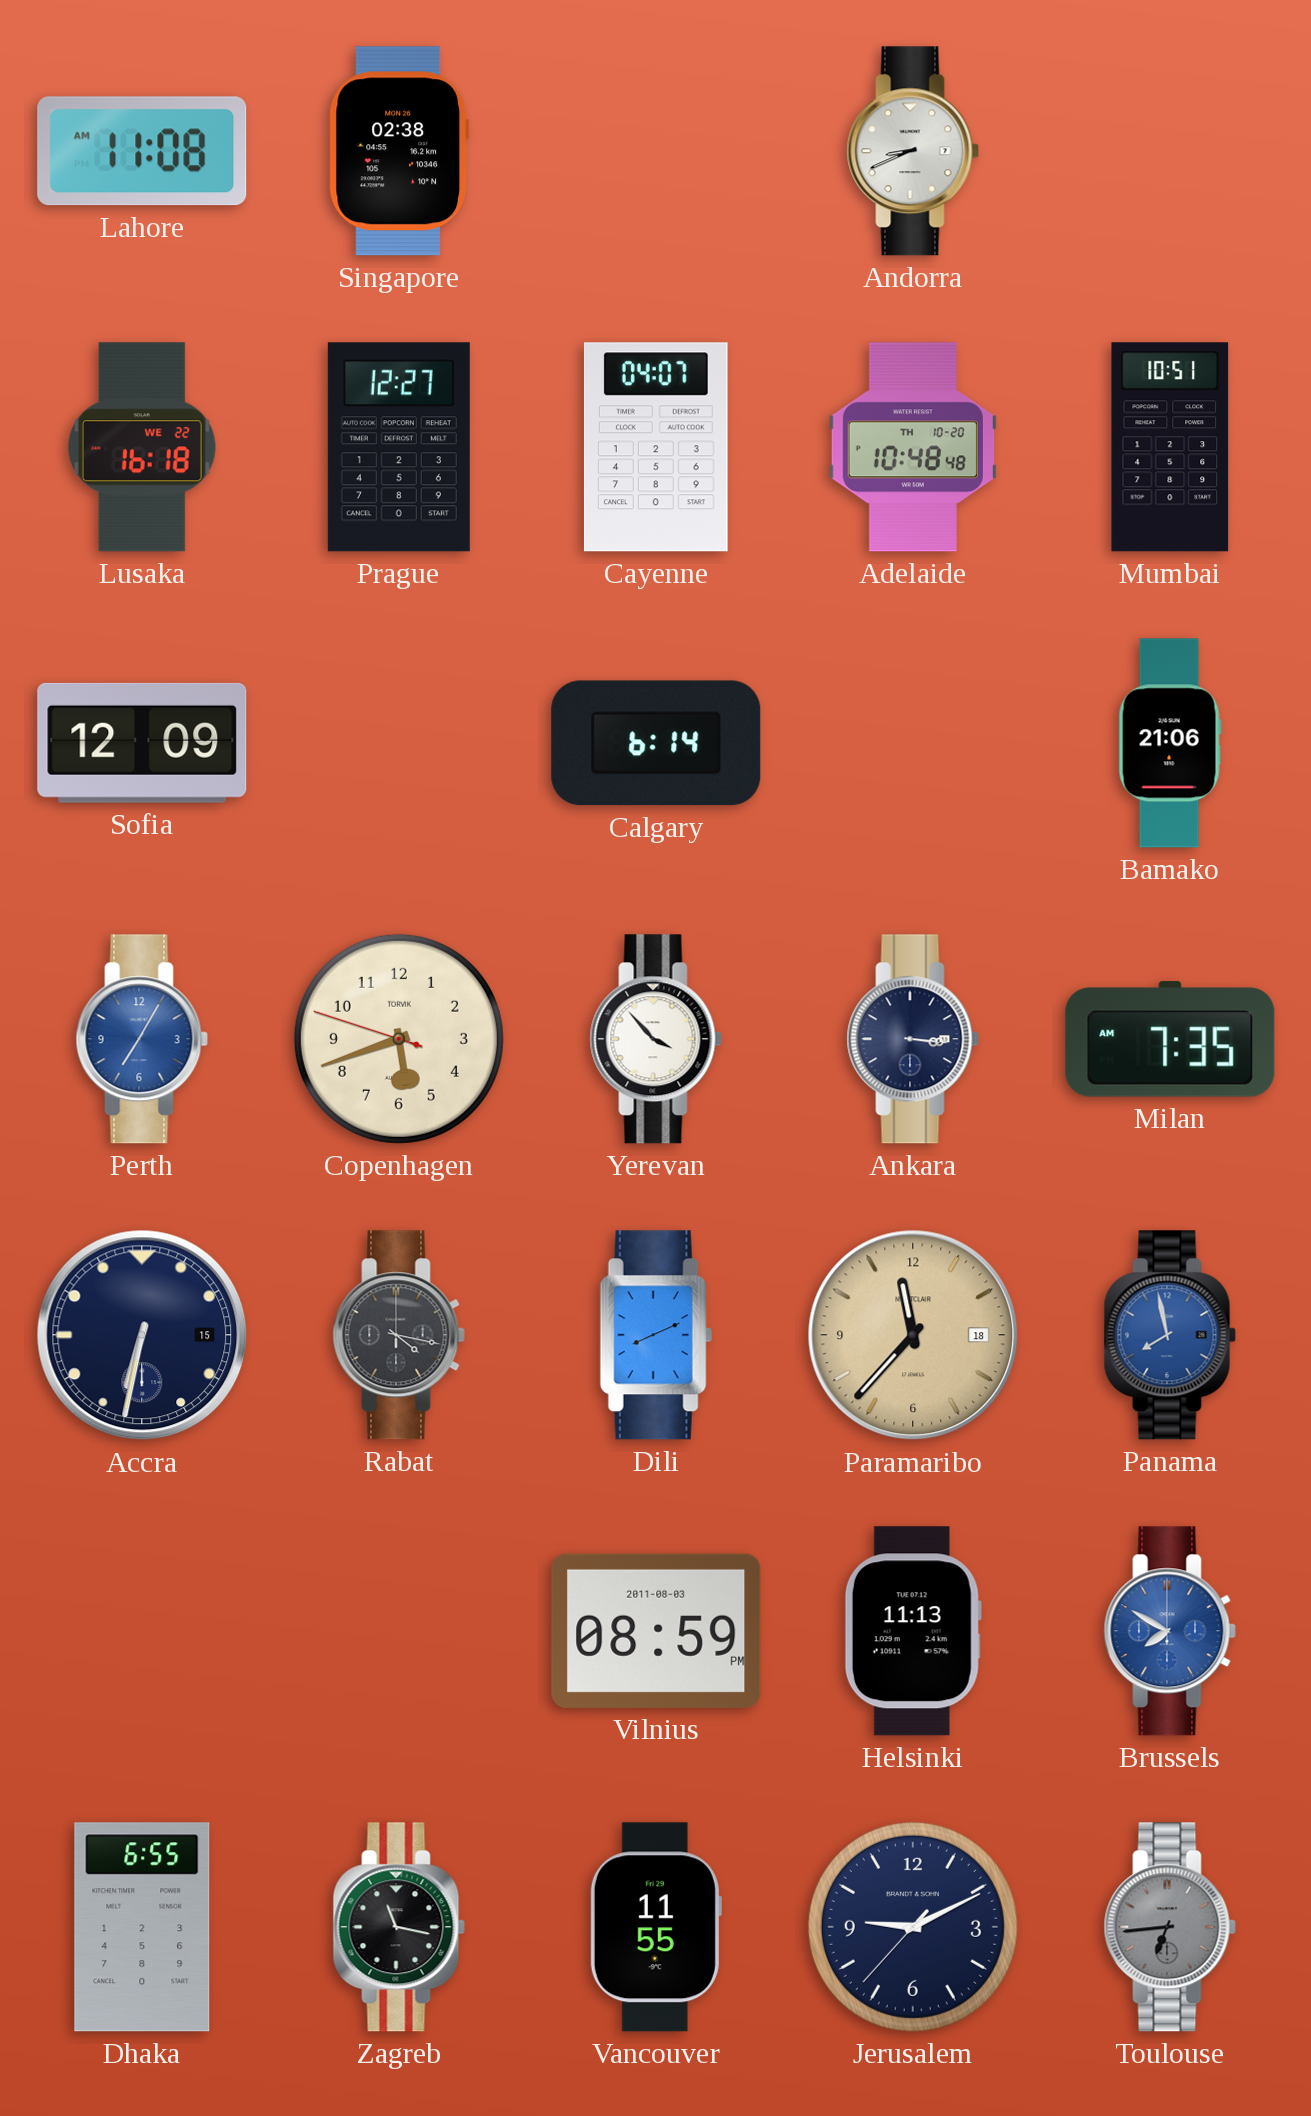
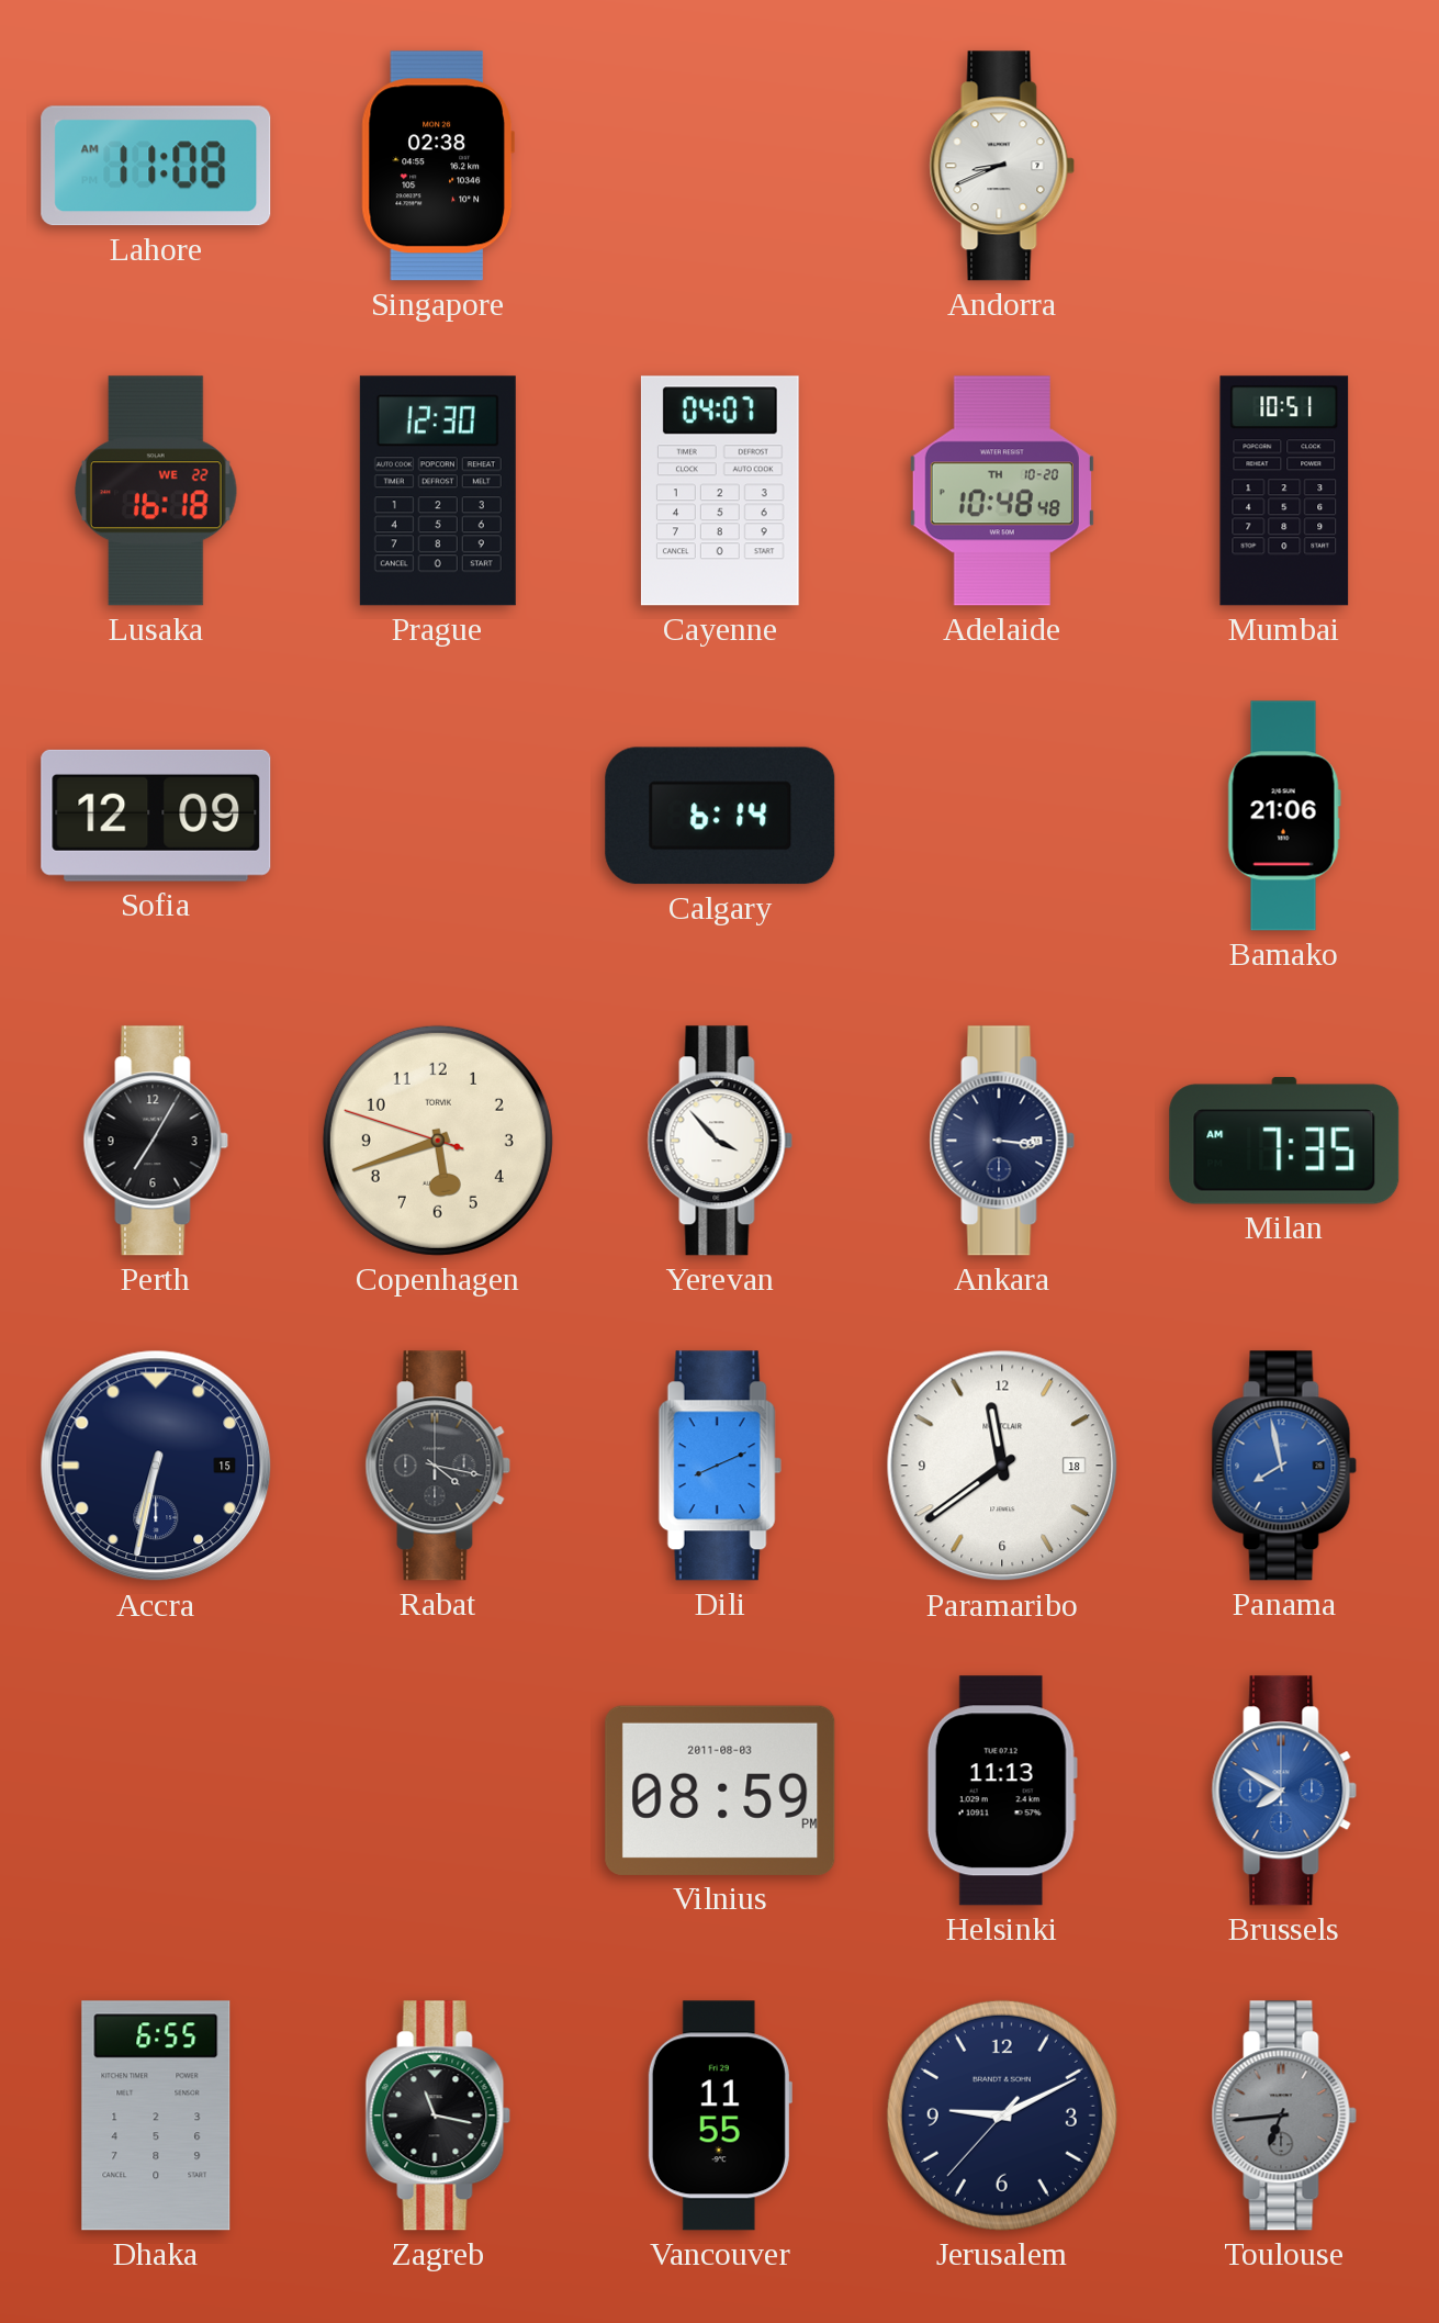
Prague: 12:27 -> 12:30 (438, 491)
Perth dial: blue -> black (156, 1141)
Paramaribo: 11:37 -> 11:39 (1002, 1466)
Paramaribo dial: champagne -> white (1002, 1466)
